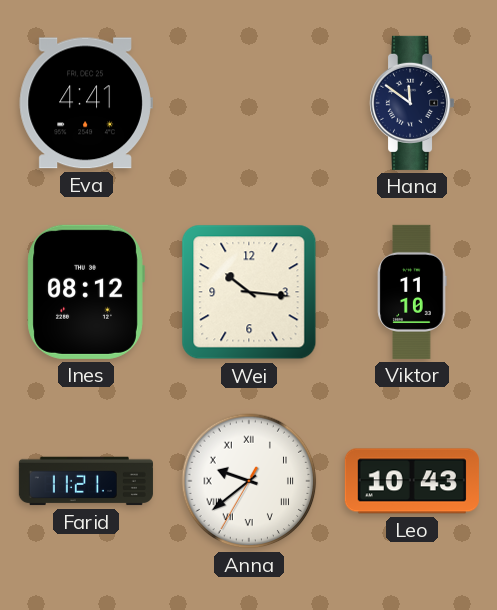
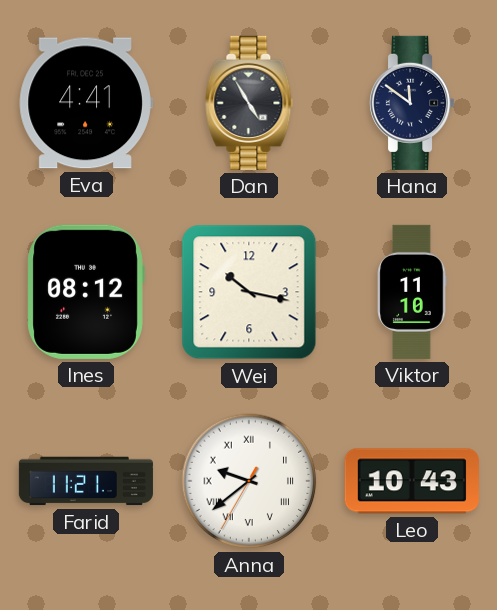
Dan: none -> 4:55 (249, 103)
Wei: 10:16 -> 10:17 (249, 292)
